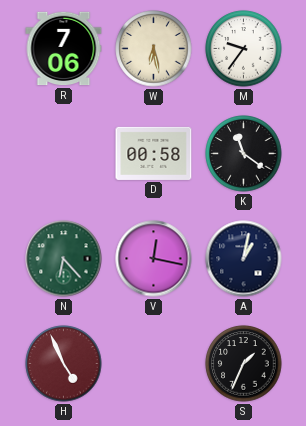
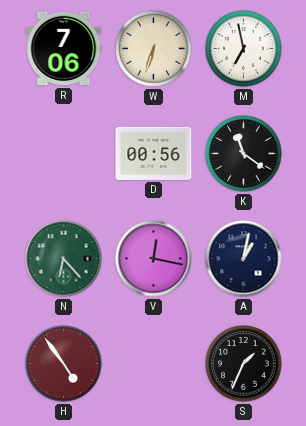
W: 6:28 -> 6:33 (154, 49)
M: 9:36 -> 6:58 (244, 49)
D: 00:58 -> 00:56 (154, 153)
H: 4:56 -> 4:54 (64, 364)
